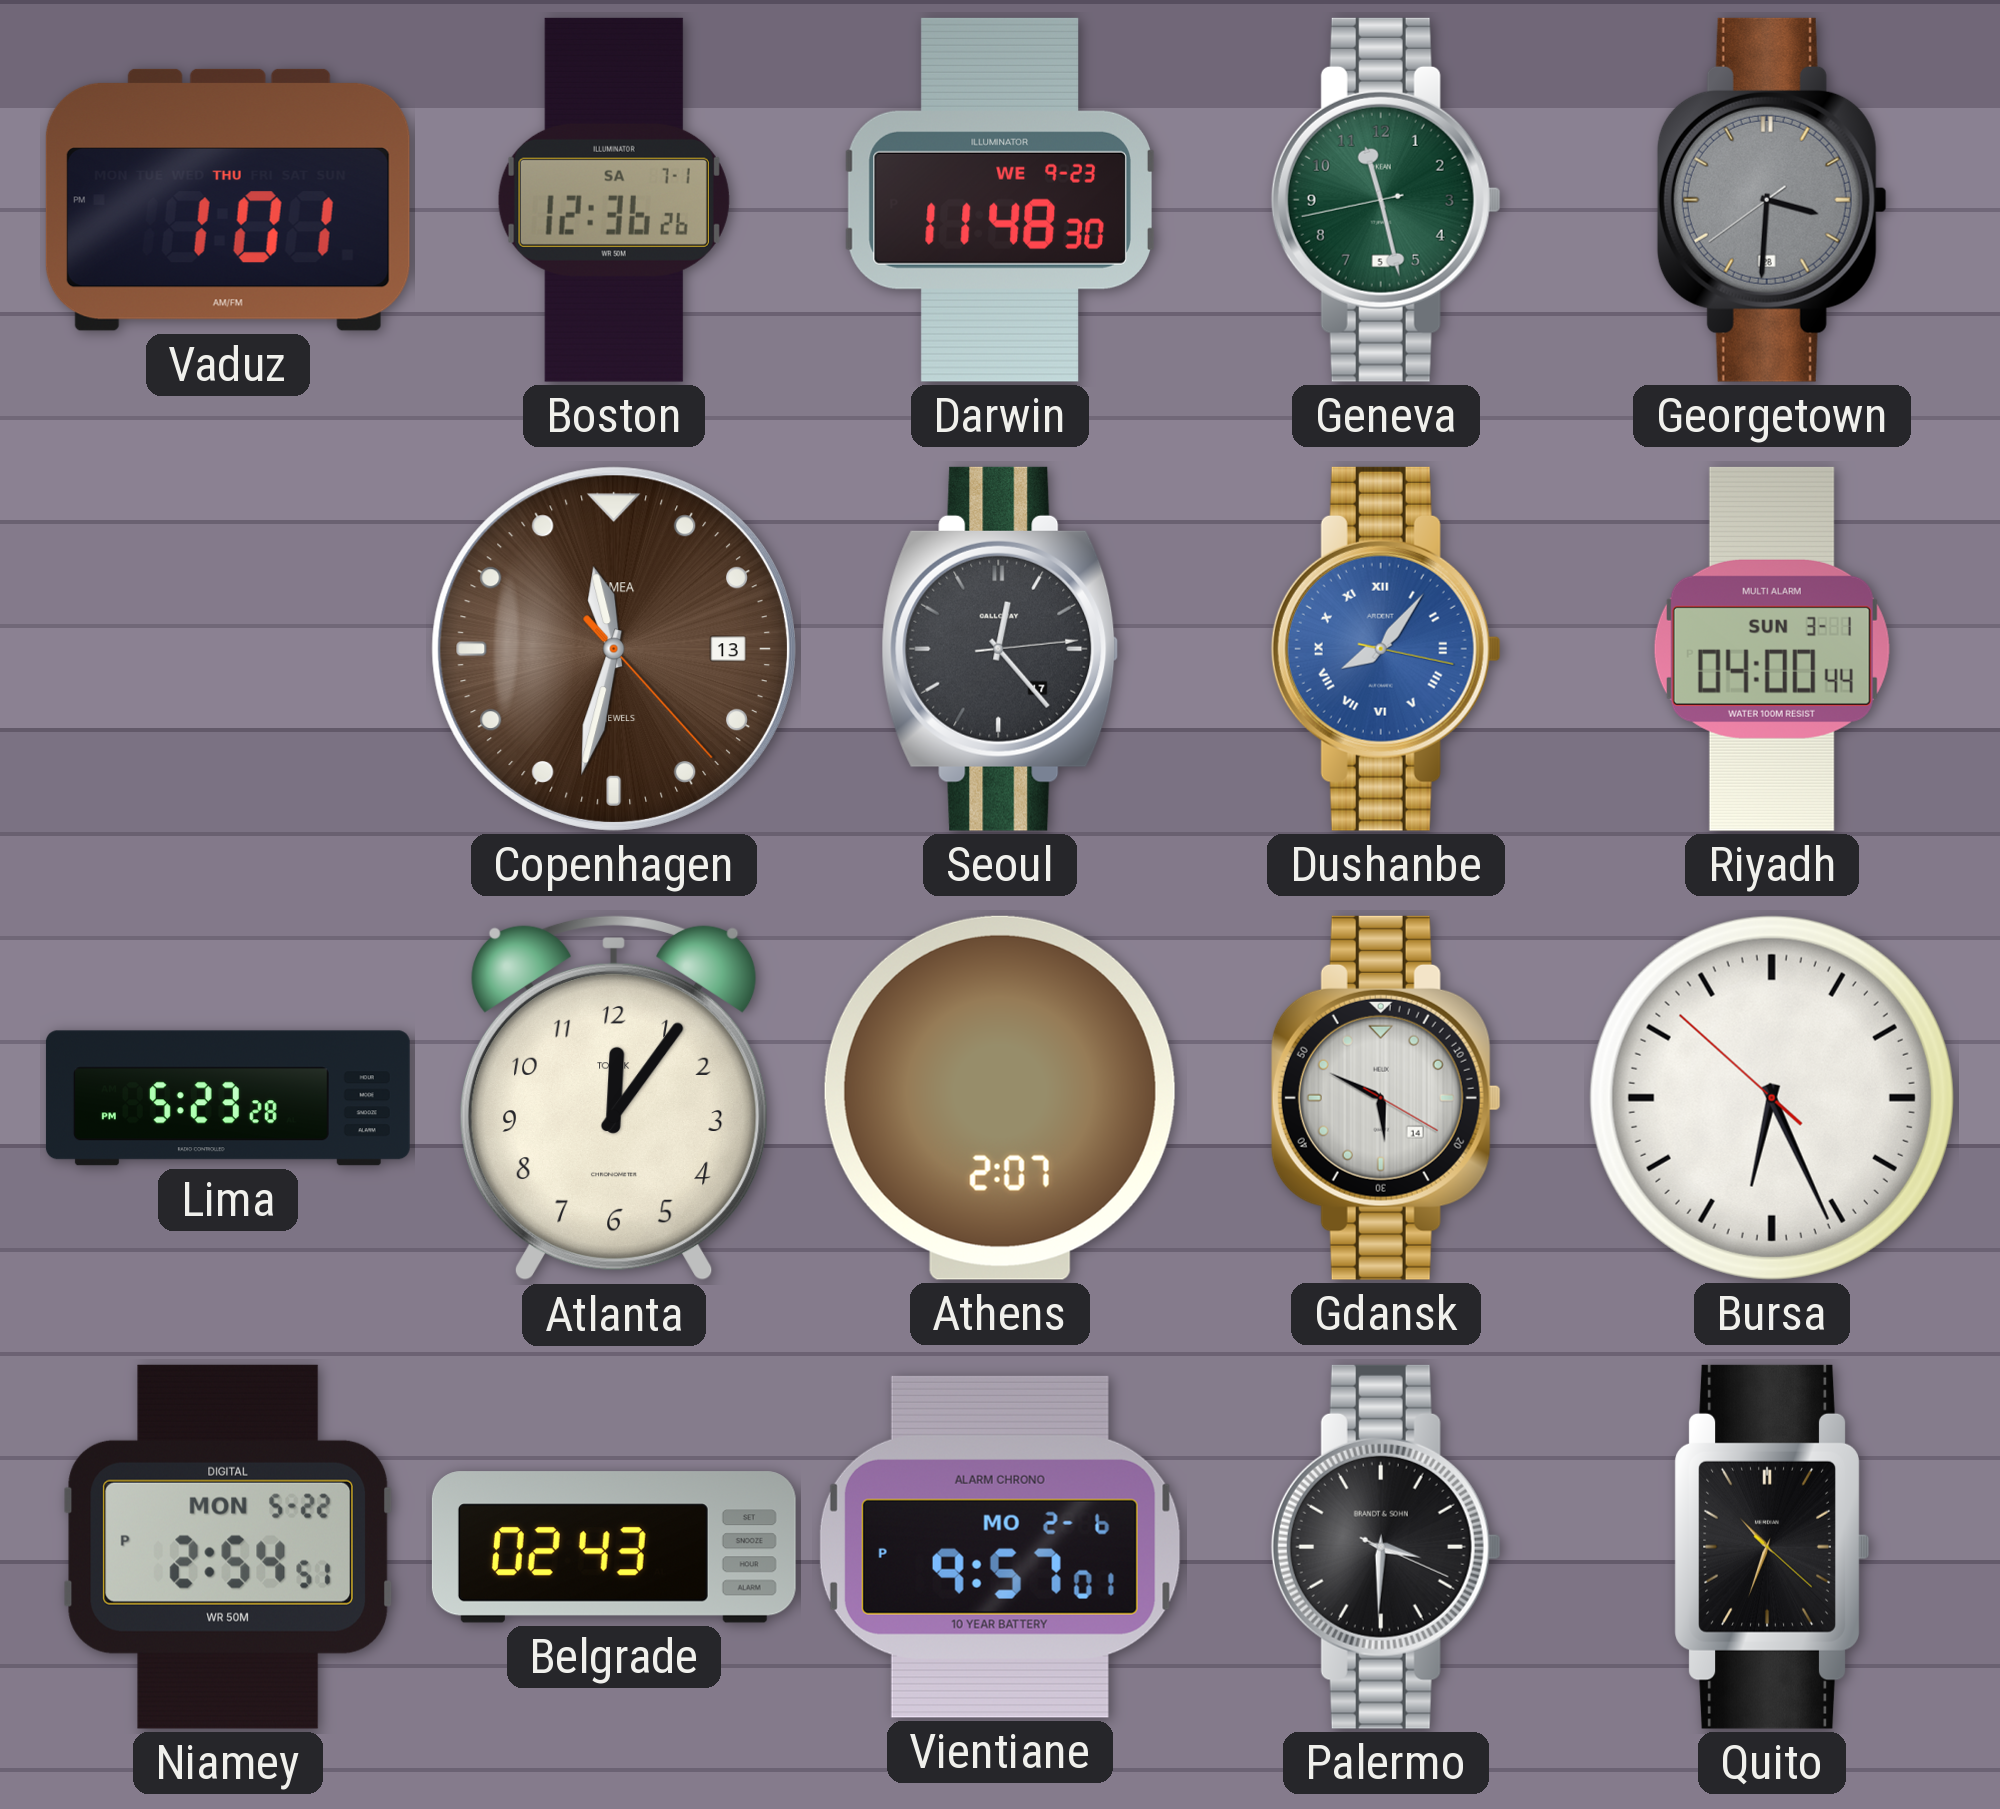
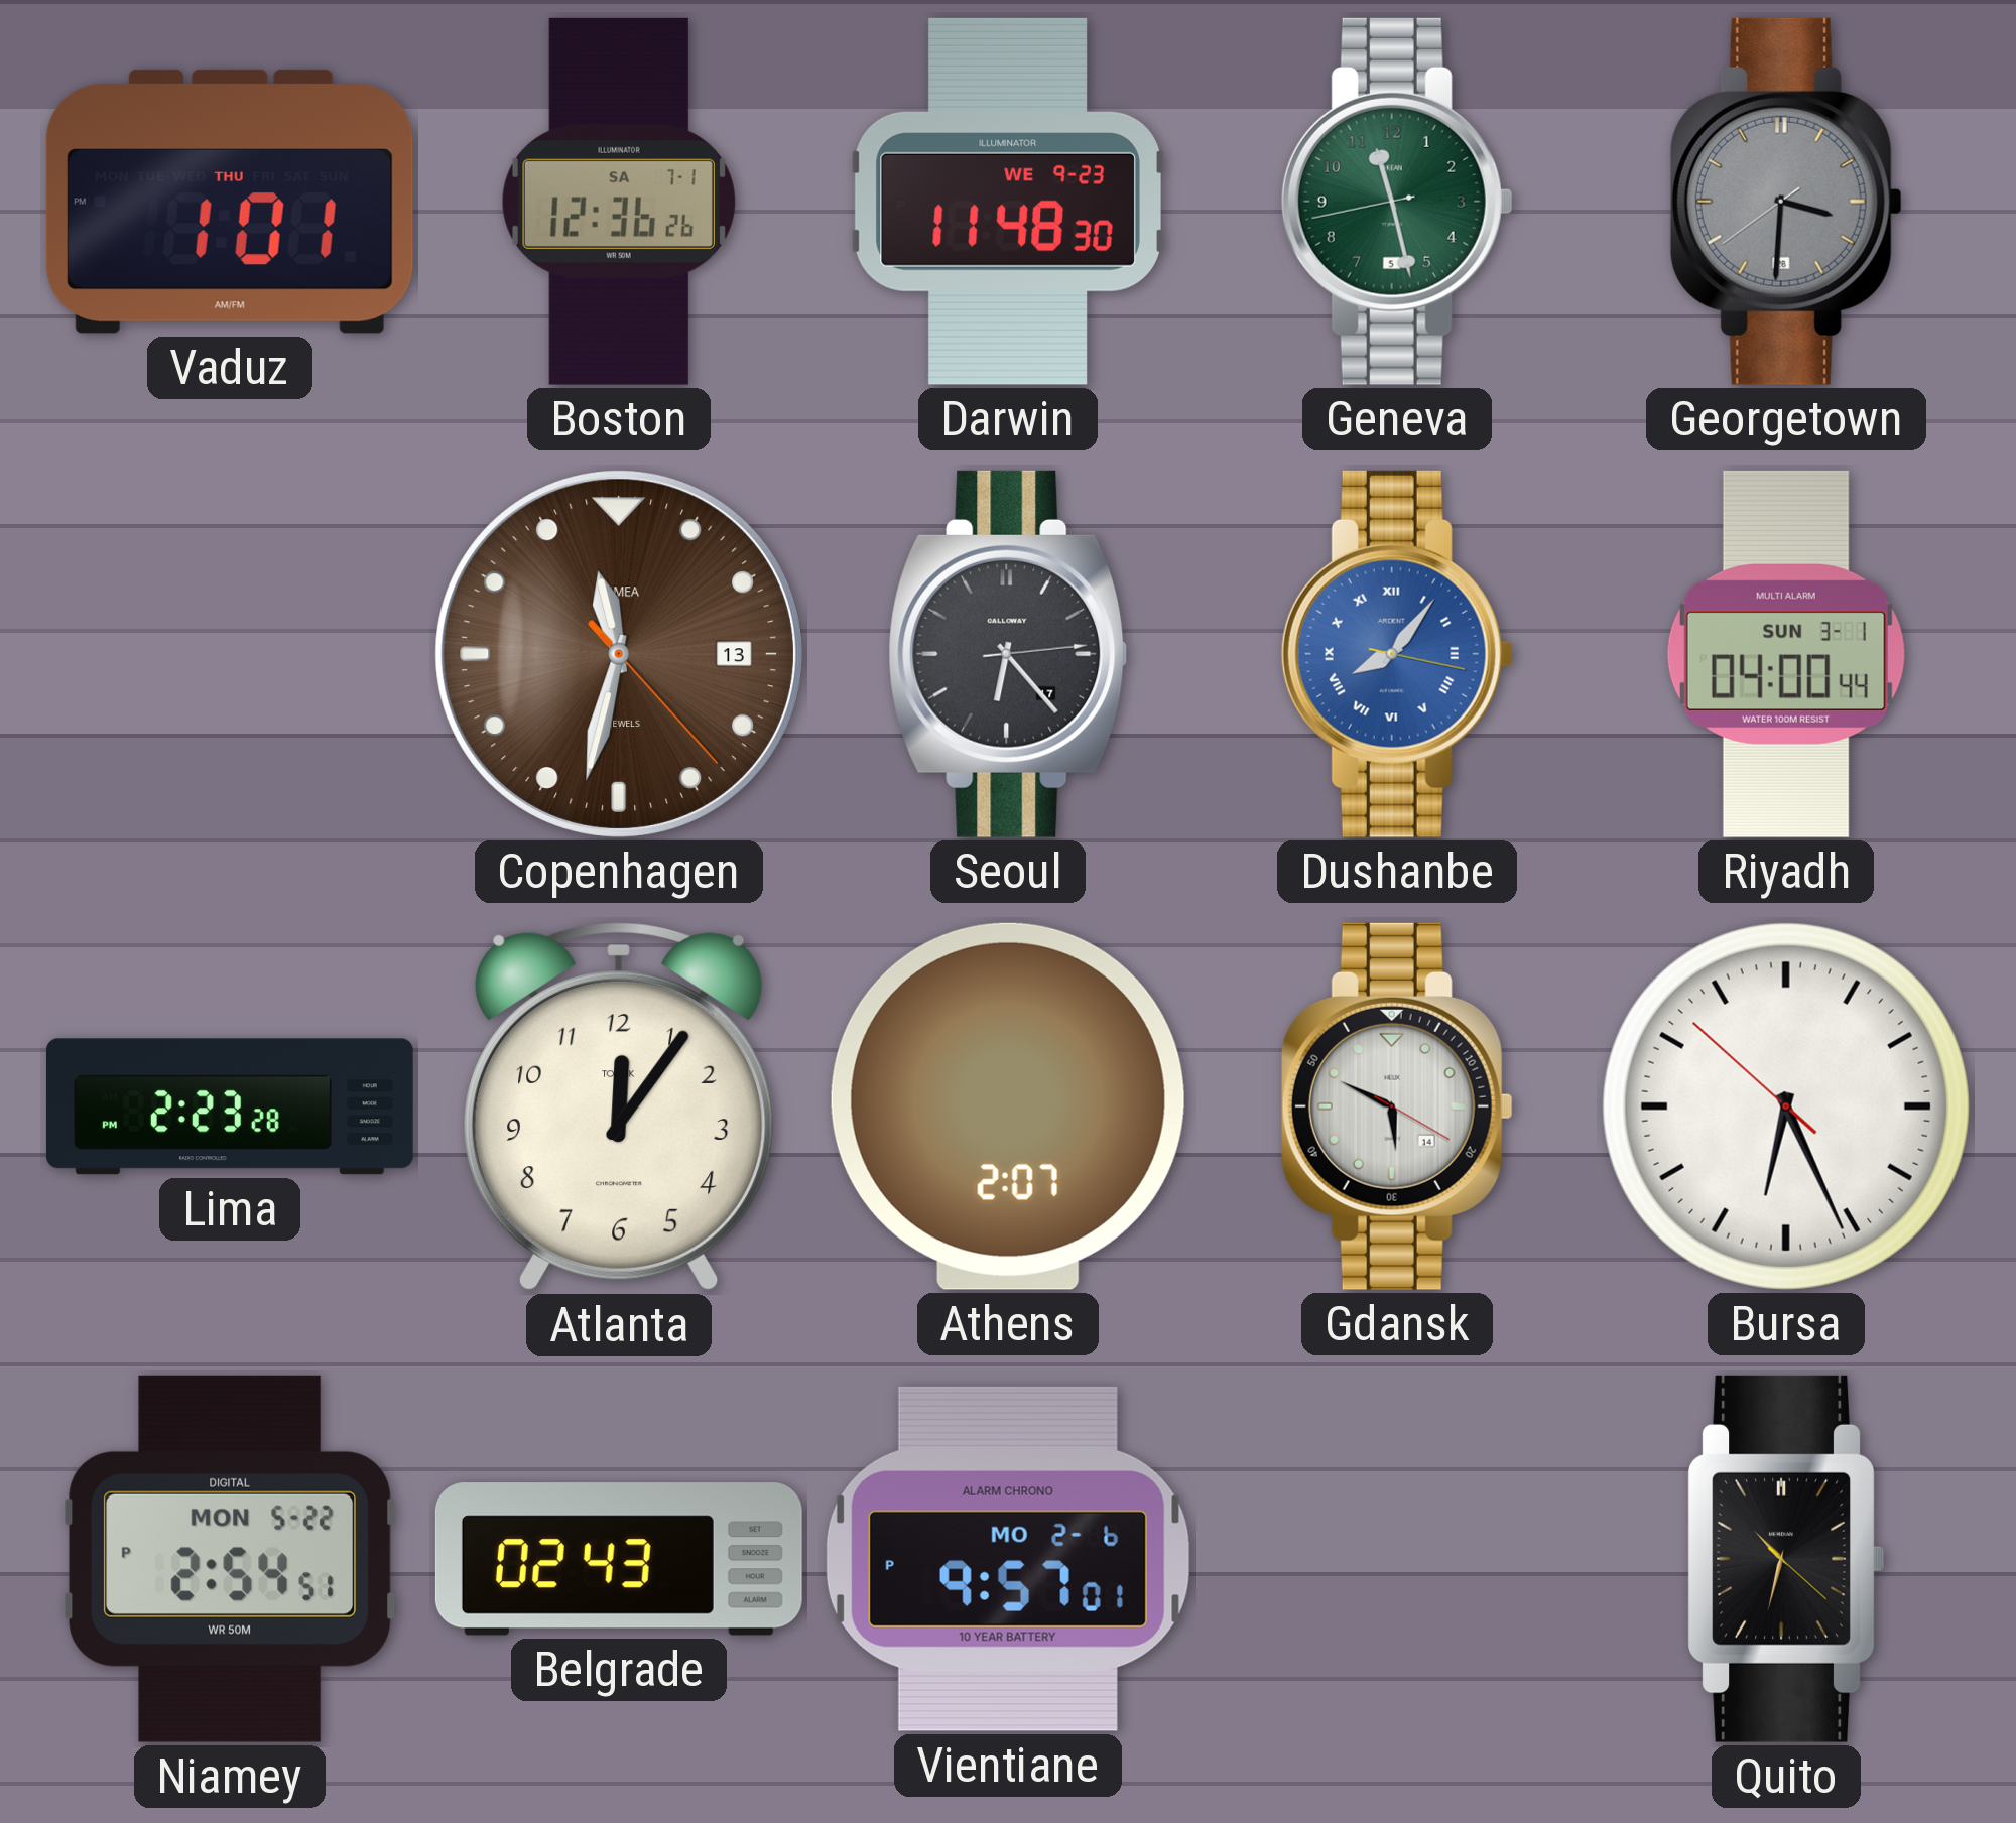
Seoul: 12:23 -> 6:23 (1008, 654)
Lima: 5:23 -> 2:23 (230, 1106)
Palermo: 3:30 -> none (1386, 1547)
Quito: 10:33 -> 10:32 (1786, 1559)
